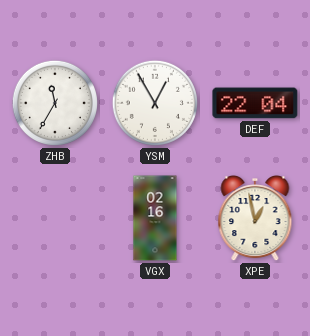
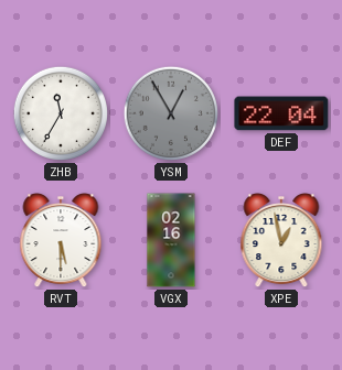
YSM dial: white -> grey (171, 113)
RVT: none -> 5:30 (61, 241)
